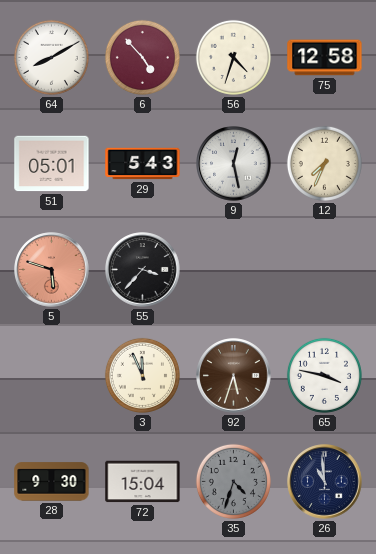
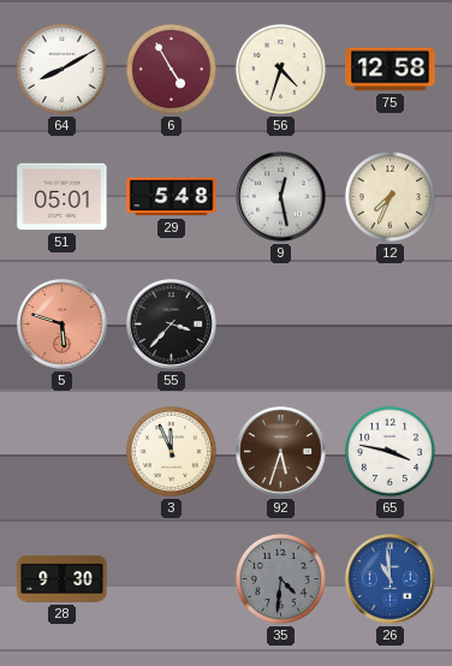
6: 4:53 -> 4:55 (171, 69)
29: 5:43 -> 5:48 (172, 197)
72: 15:04 -> none (143, 482)
35: 4:33 -> 4:31 (280, 578)
26 dial: navy -> blue (391, 579)
